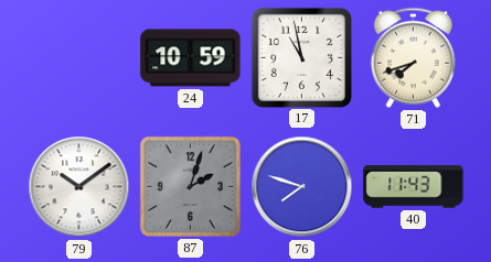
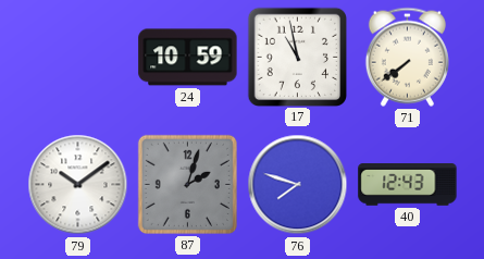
71: 7:42 -> 7:39 (407, 57)
40: 11:43 -> 12:43 (408, 185)
